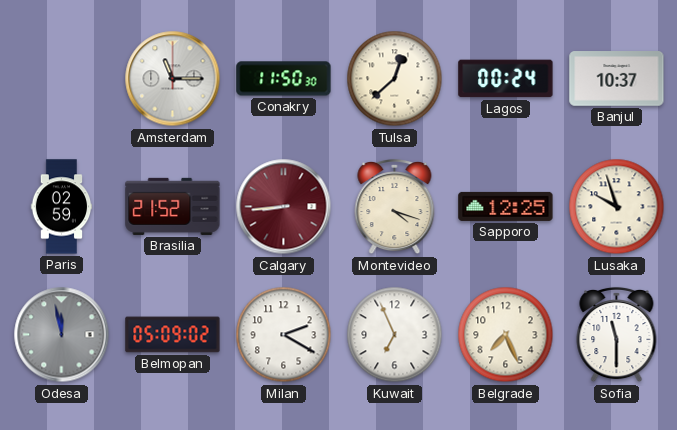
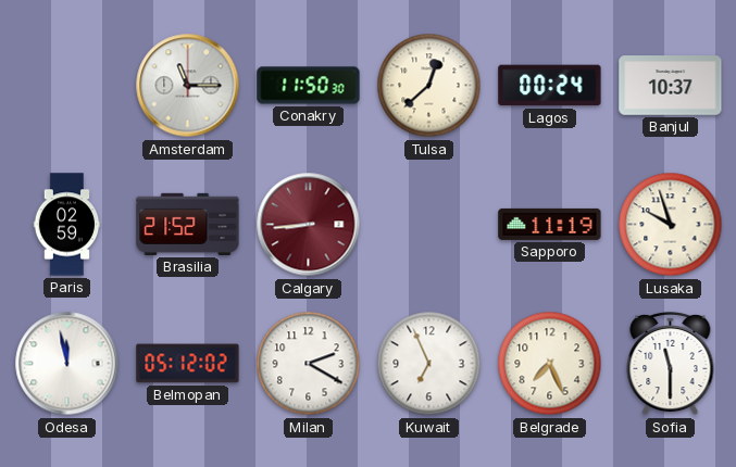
Montevideo: 4:18 -> none (395, 207)
Sapporo: 12:25 -> 11:19 (550, 224)
Odesa dial: grey -> white (67, 364)
Belmopan: 05:09 -> 05:12 (188, 364)
